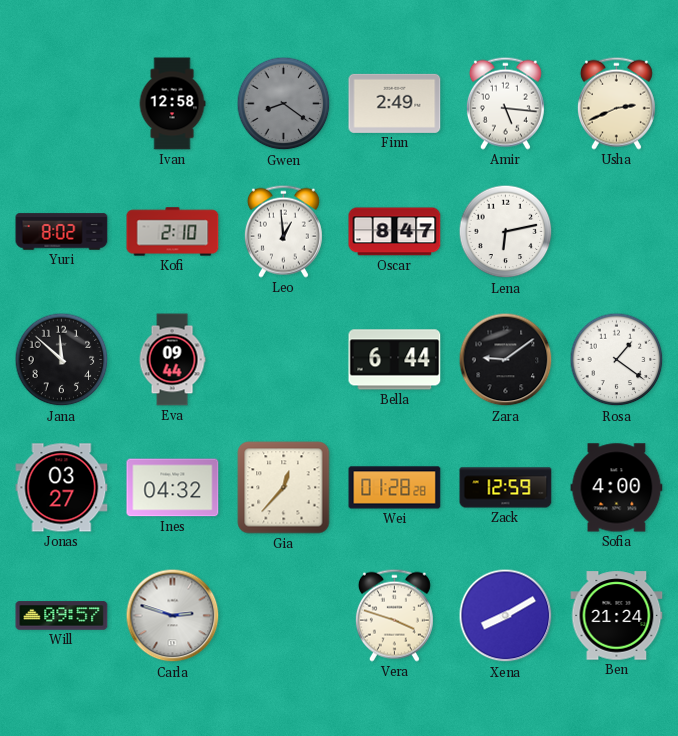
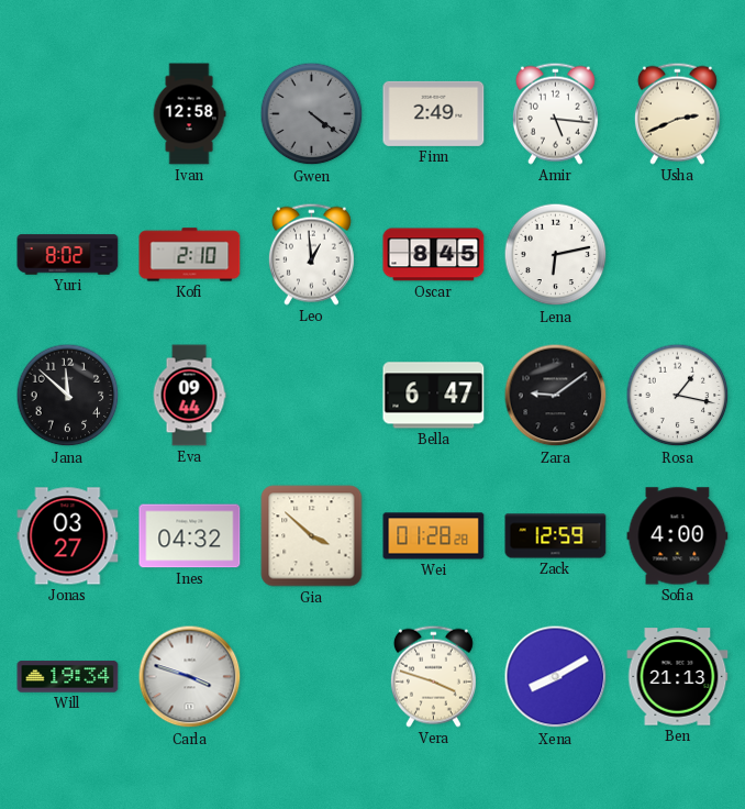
Gwen: 8:21 -> 4:21 (312, 114)
Oscar: 8:47 -> 8:45 (434, 255)
Bella: 6:44 -> 6:47 (434, 396)
Rosa: 1:21 -> 1:17 (678, 396)
Gia: 12:37 -> 3:52 (312, 536)
Will: 09:57 -> 19:34 (68, 677)
Carla: 2:48 -> 3:48 (190, 677)
Ben: 21:24 -> 21:13 (678, 677)
